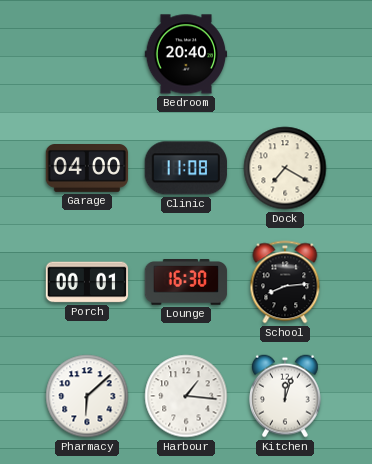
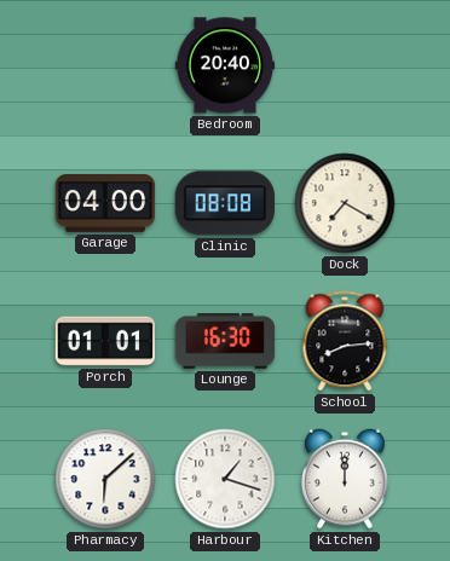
Clinic: 11:08 -> 08:08 (225, 203)
Porch: 00:01 -> 01:01 (105, 341)
Harbour: 1:16 -> 1:18 (225, 479)
Kitchen: 12:03 -> 12:00 (346, 479)
